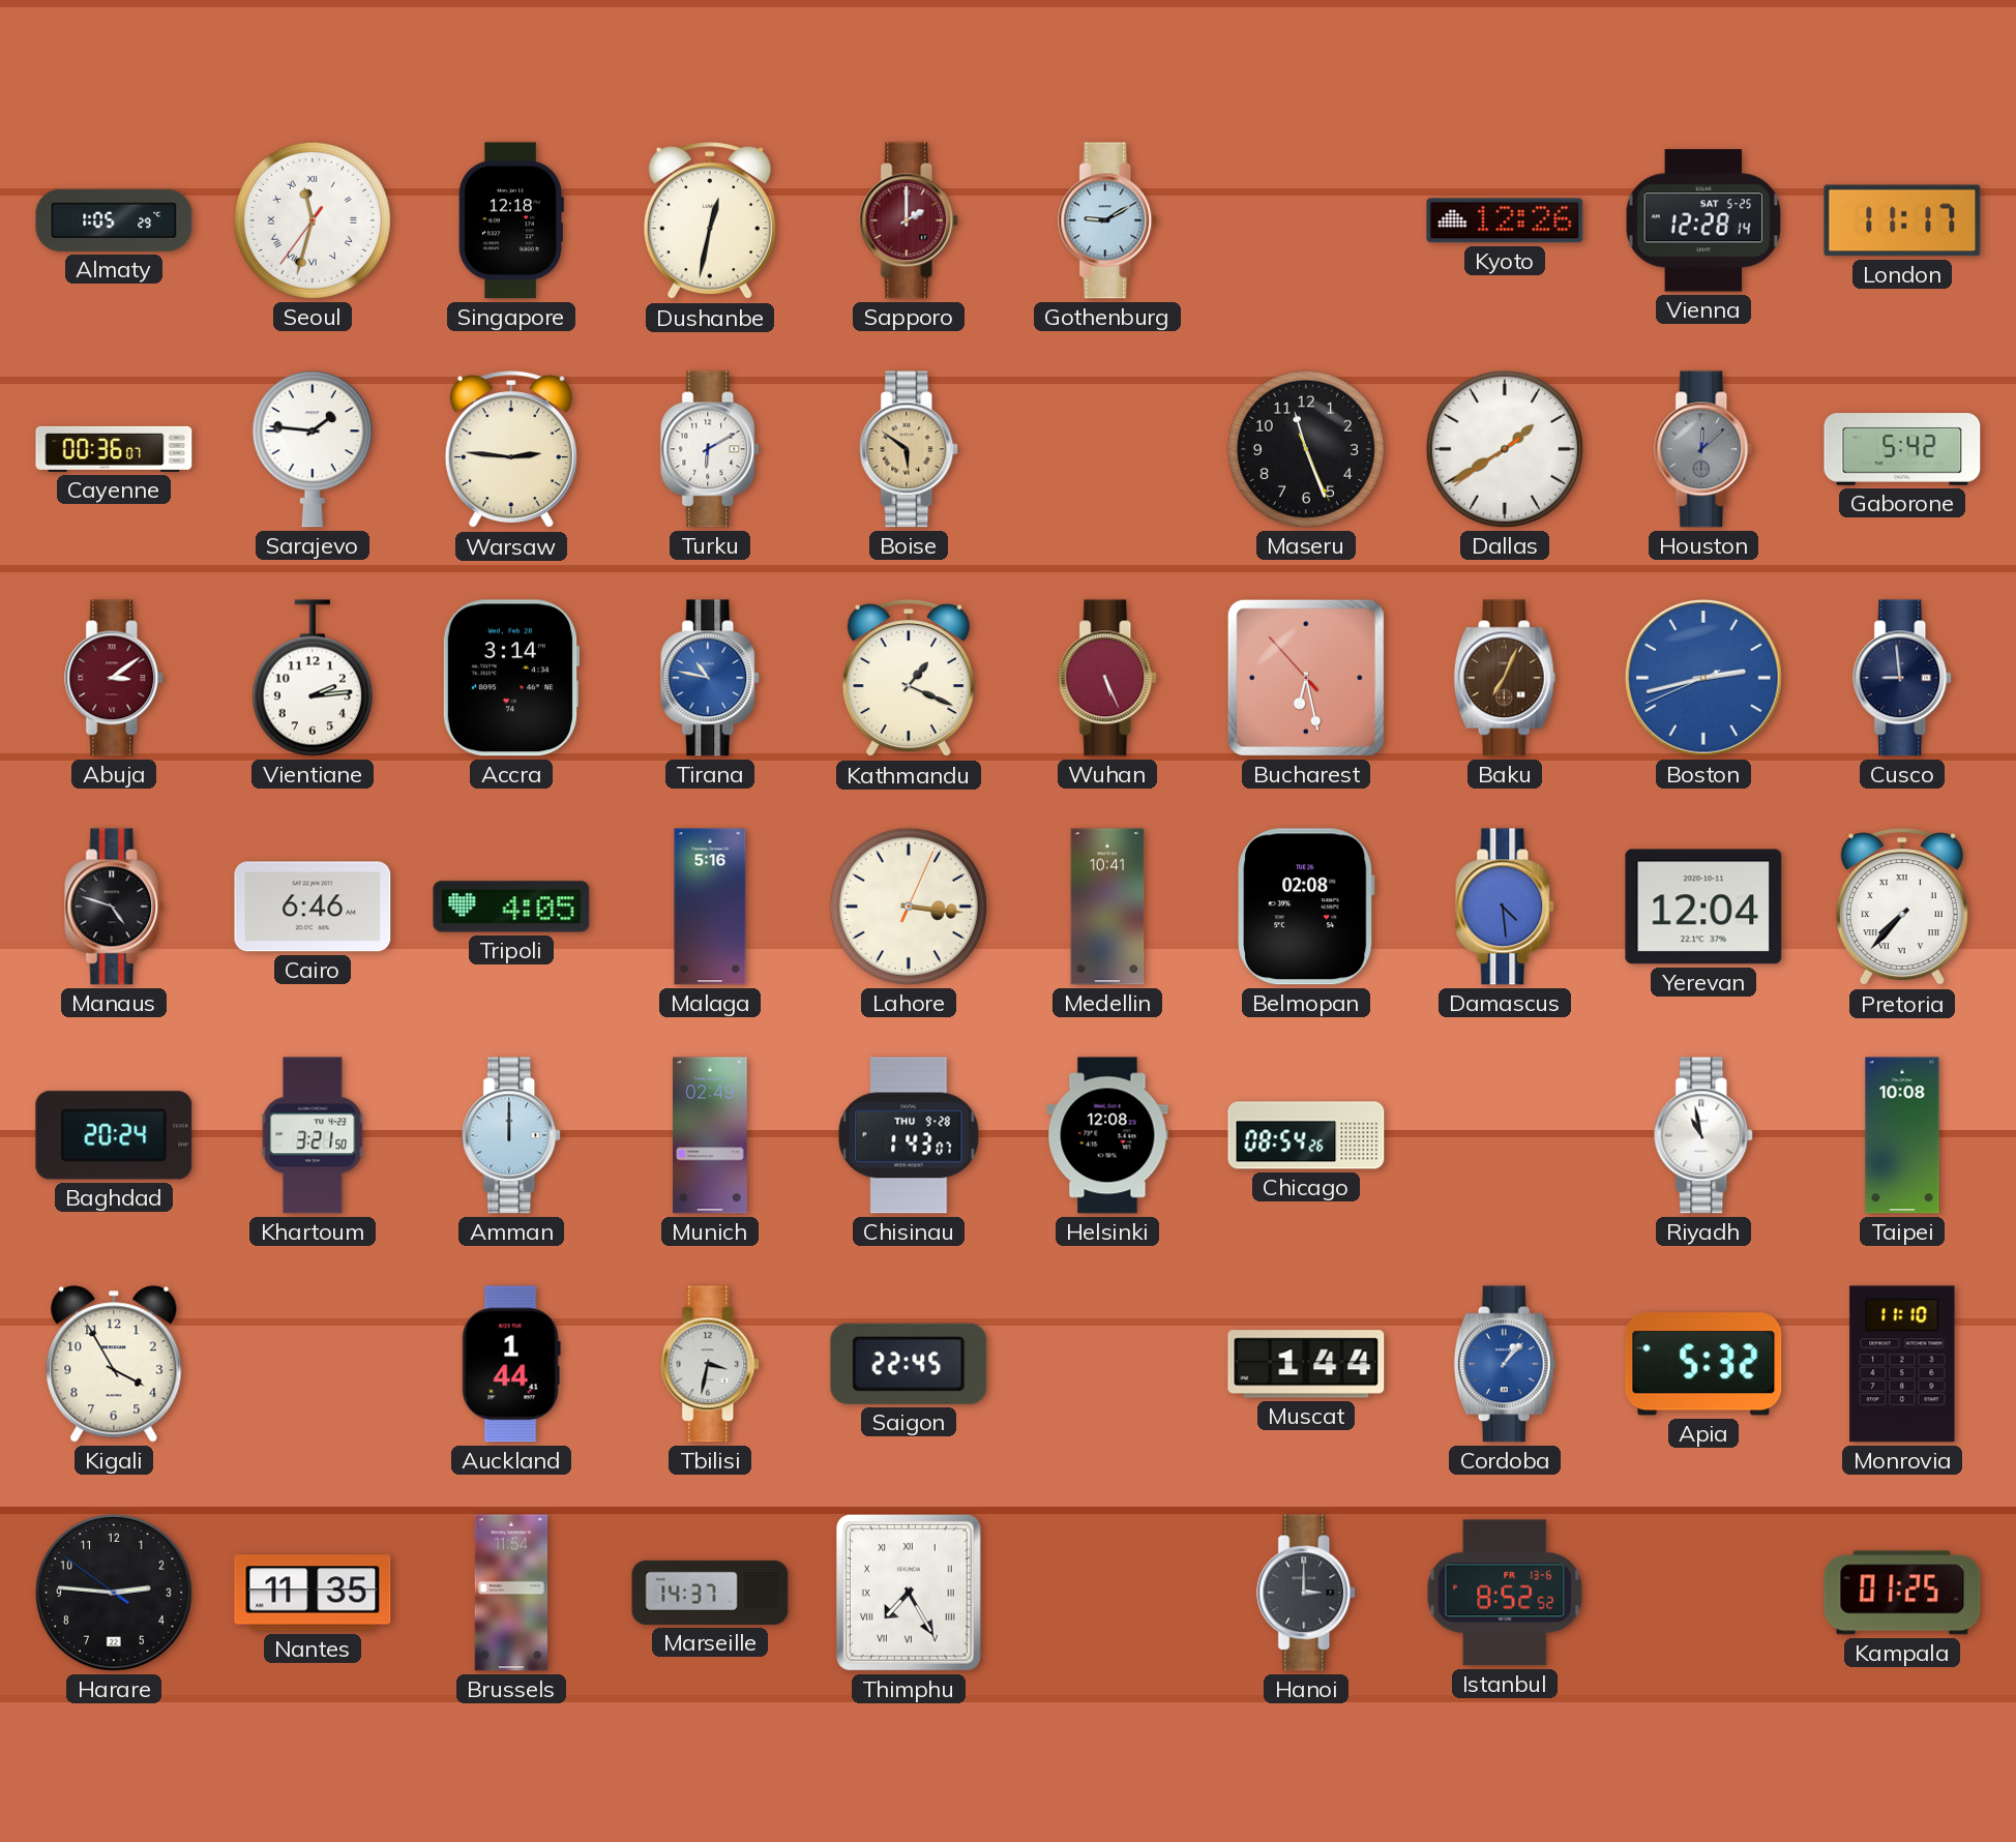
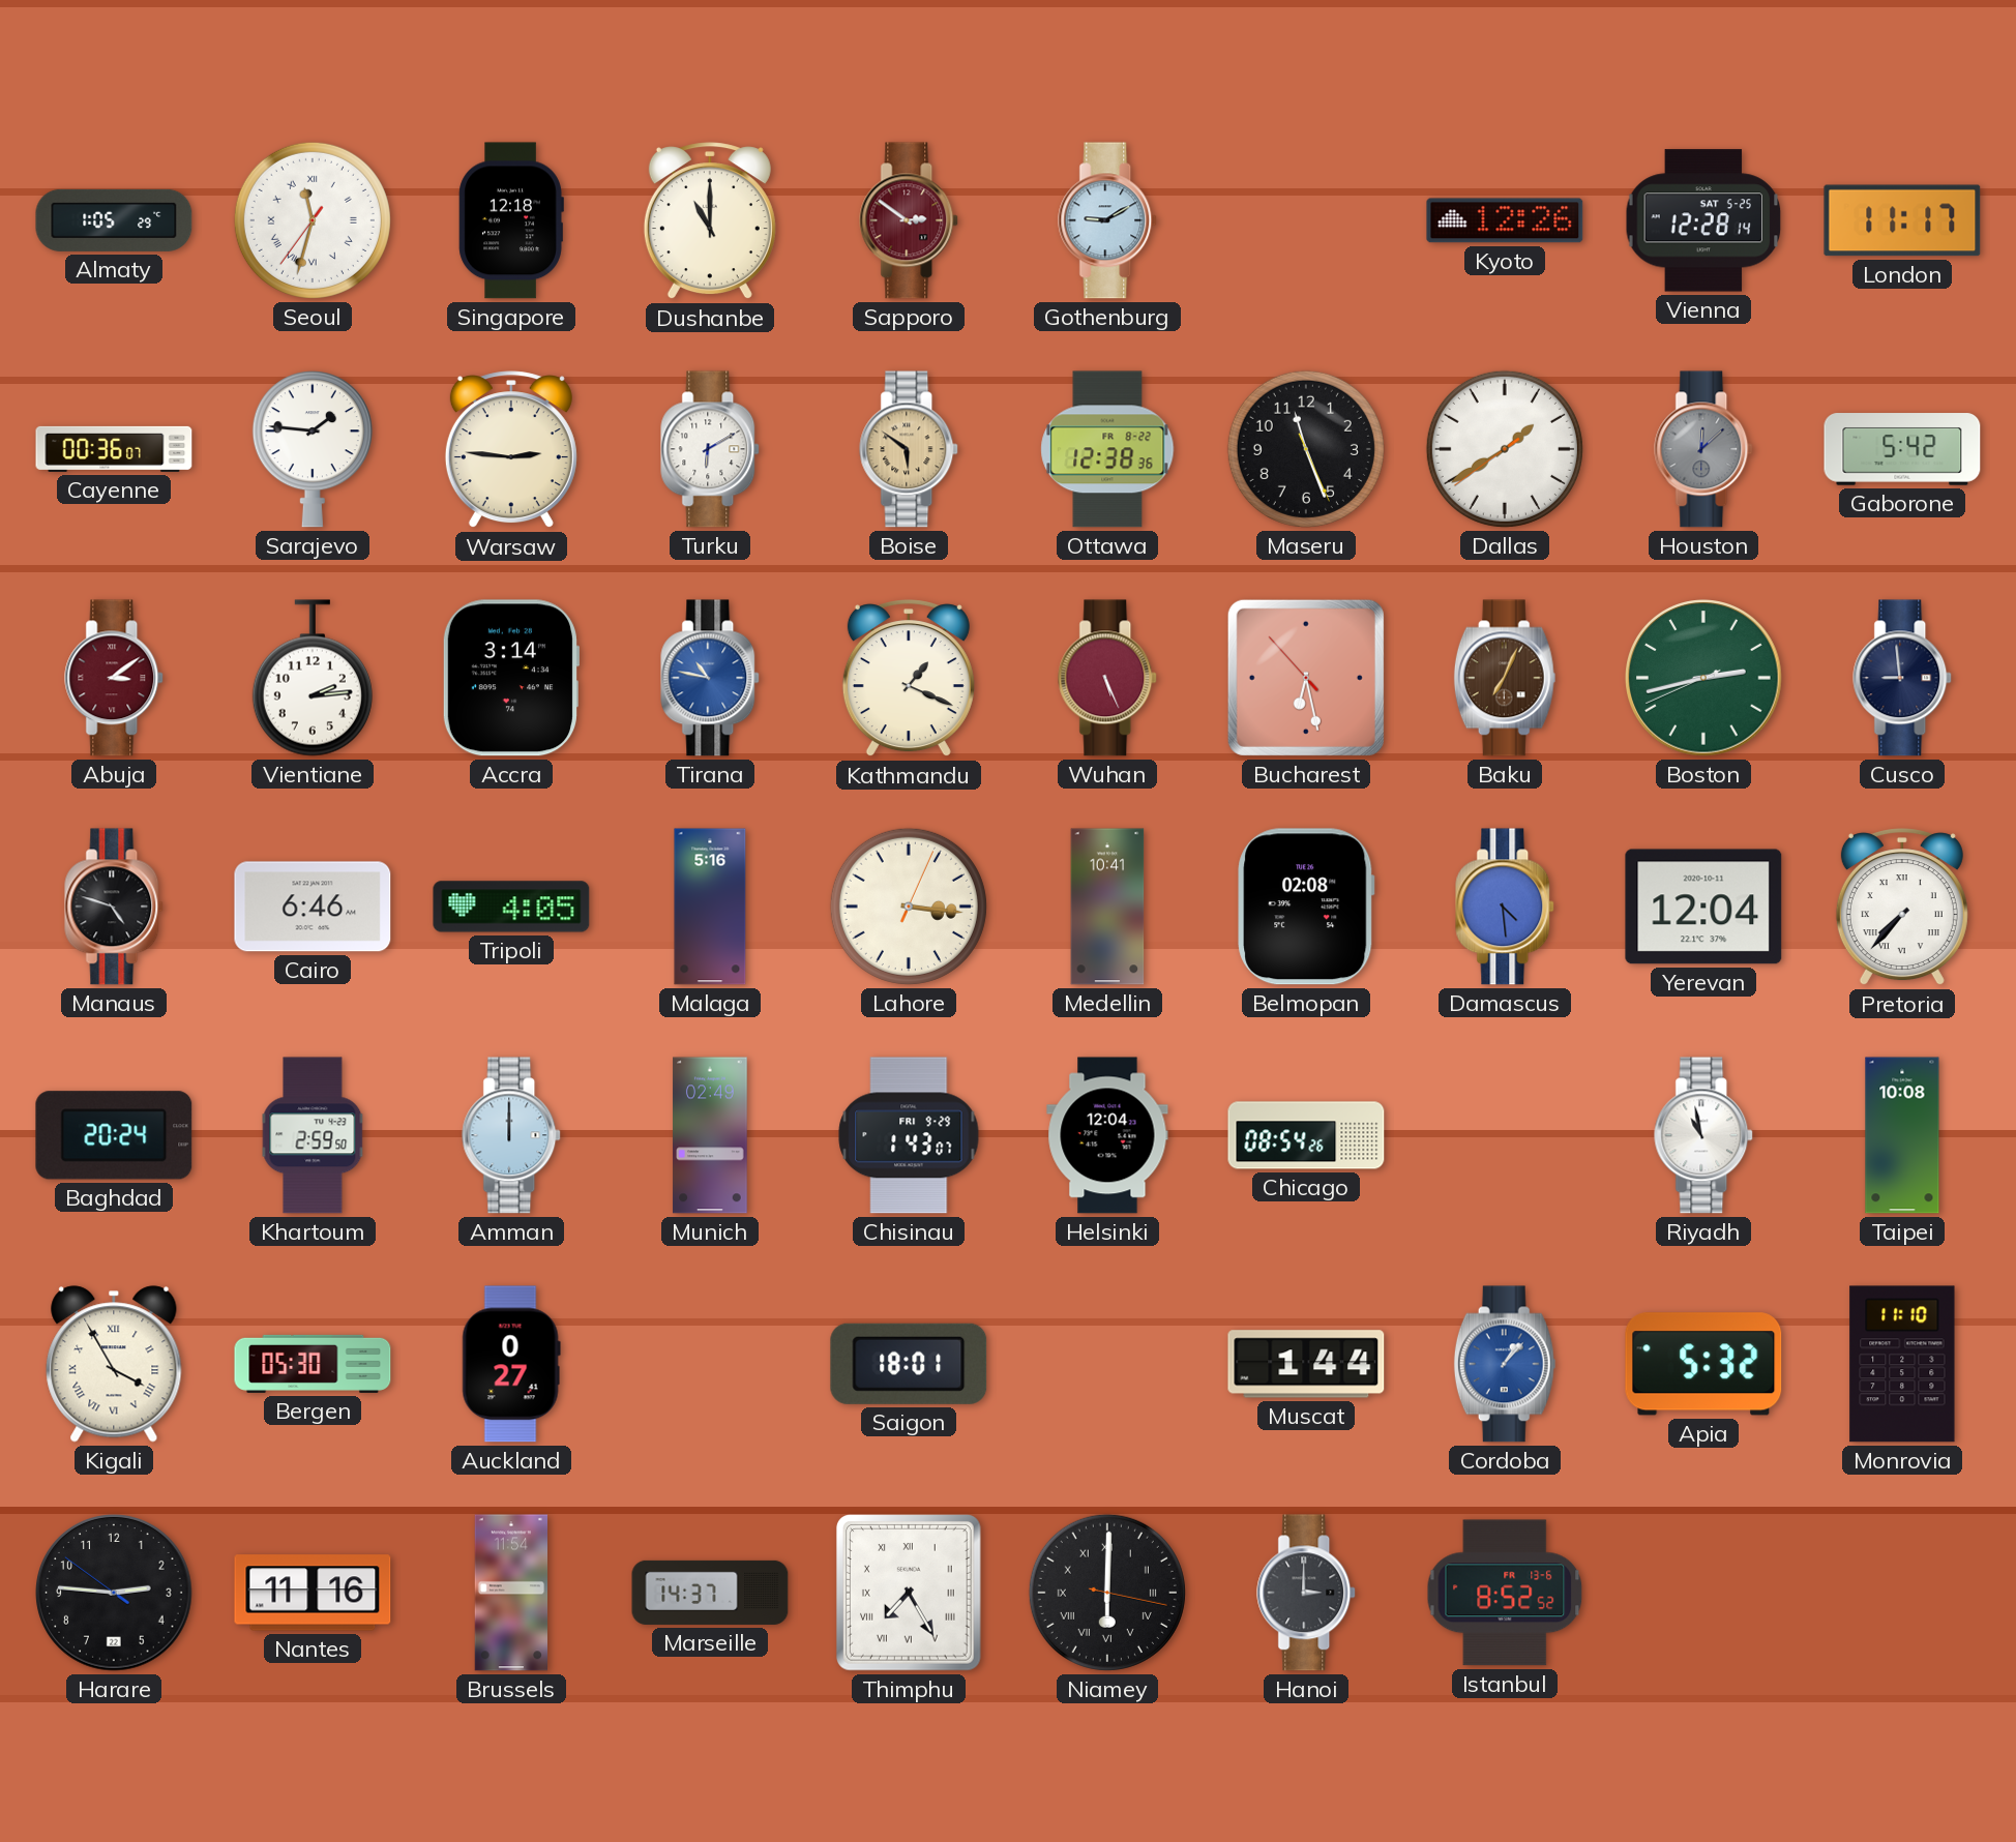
Dushanbe: 12:32 -> 11:00 (710, 221)
Sapporo: 2:00 -> 2:51 (910, 220)
Ottawa: none -> 12:38 (1107, 449)
Boston dial: blue -> green (1703, 678)
Khartoum: 3:21 -> 2:59 (313, 1135)
Chisinau date: THU 9-28 -> FRI 9-29 (909, 1135)
Helsinki: 12:08 -> 12:04 (1107, 1135)
Kigali numerals: Arabic -> Roman (114, 1364)
Bergen: none -> 05:30 (313, 1364)
Auckland: 1:44 -> 0:27 (511, 1364)
Tbilisi: 3:32 -> none (711, 1364)
Saigon: 22:45 -> 18:01 (909, 1364)
Nantes: 11:35 -> 11:16 (313, 1593)
Niamey: none -> 6:00 (1107, 1593)
Kampala: 01:25 -> none (1902, 1593)
